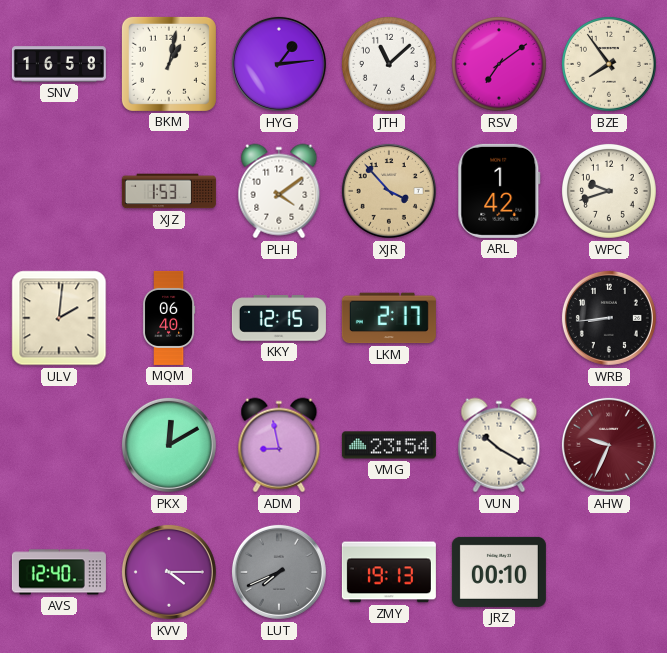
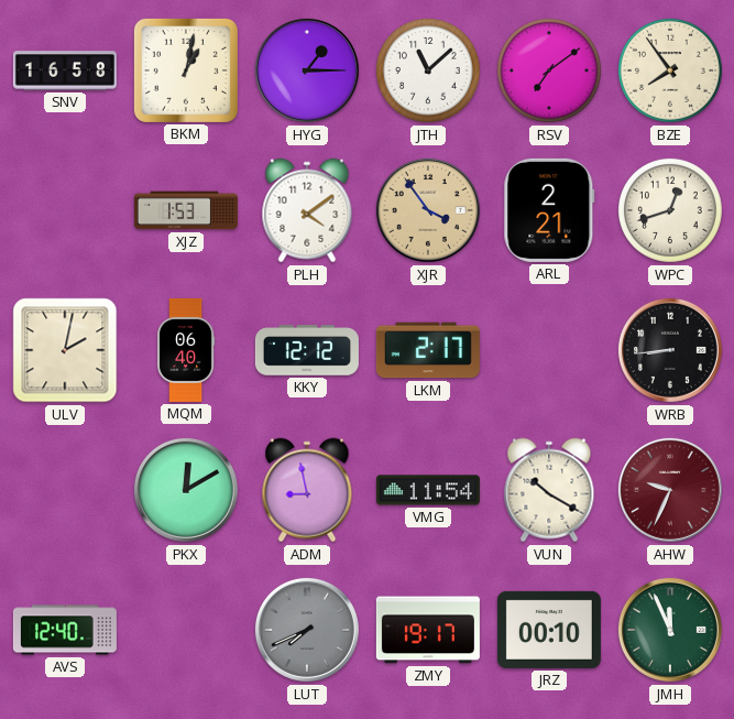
HYG: 1:14 -> 1:15 (307, 70)
XJR: 3:53 -> 3:54 (428, 210)
ARL: 1:42 -> 2:21 (549, 210)
WPC: 9:42 -> 12:42 (670, 210)
ULV: 2:01 -> 2:02 (65, 350)
KKY: 12:15 -> 12:12 (307, 350)
VMG: 23:54 -> 11:54 (428, 490)
KVV: 4:15 -> none (169, 572)
ZMY: 19:13 -> 19:17 (428, 630)
JMH: none -> 11:56 (670, 630)
